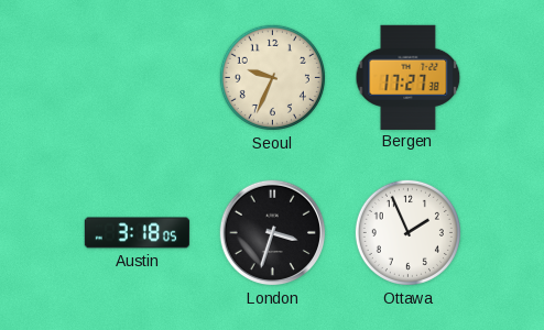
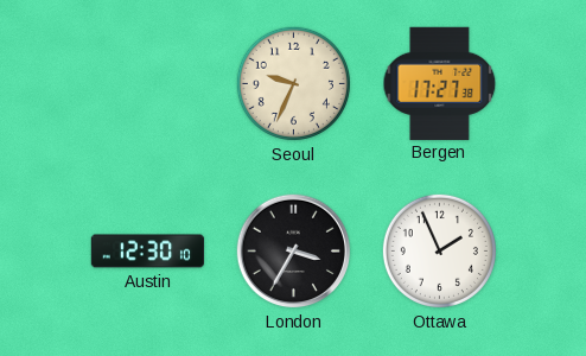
Austin: 3:18 -> 12:30 (148, 252)
London: 3:33 -> 3:35 (294, 252)
